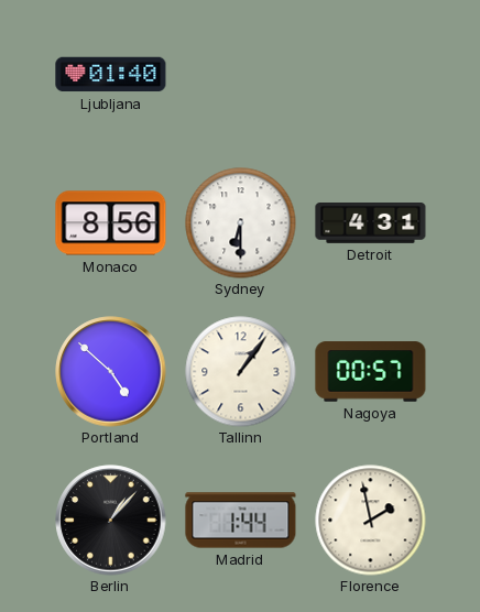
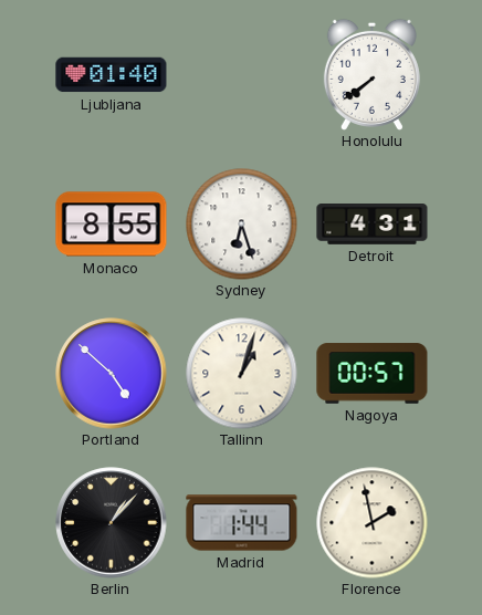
Honolulu: none -> 7:39 (371, 74)
Monaco: 8:56 -> 8:55 (112, 225)
Sydney: 6:30 -> 6:27 (242, 225)
Tallinn: 1:06 -> 1:03 (242, 374)
